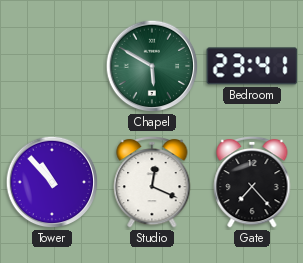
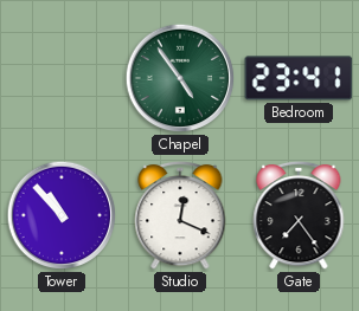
Chapel: 5:50 -> 4:54 (180, 78)
Gate: 7:23 -> 7:24 (299, 215)
